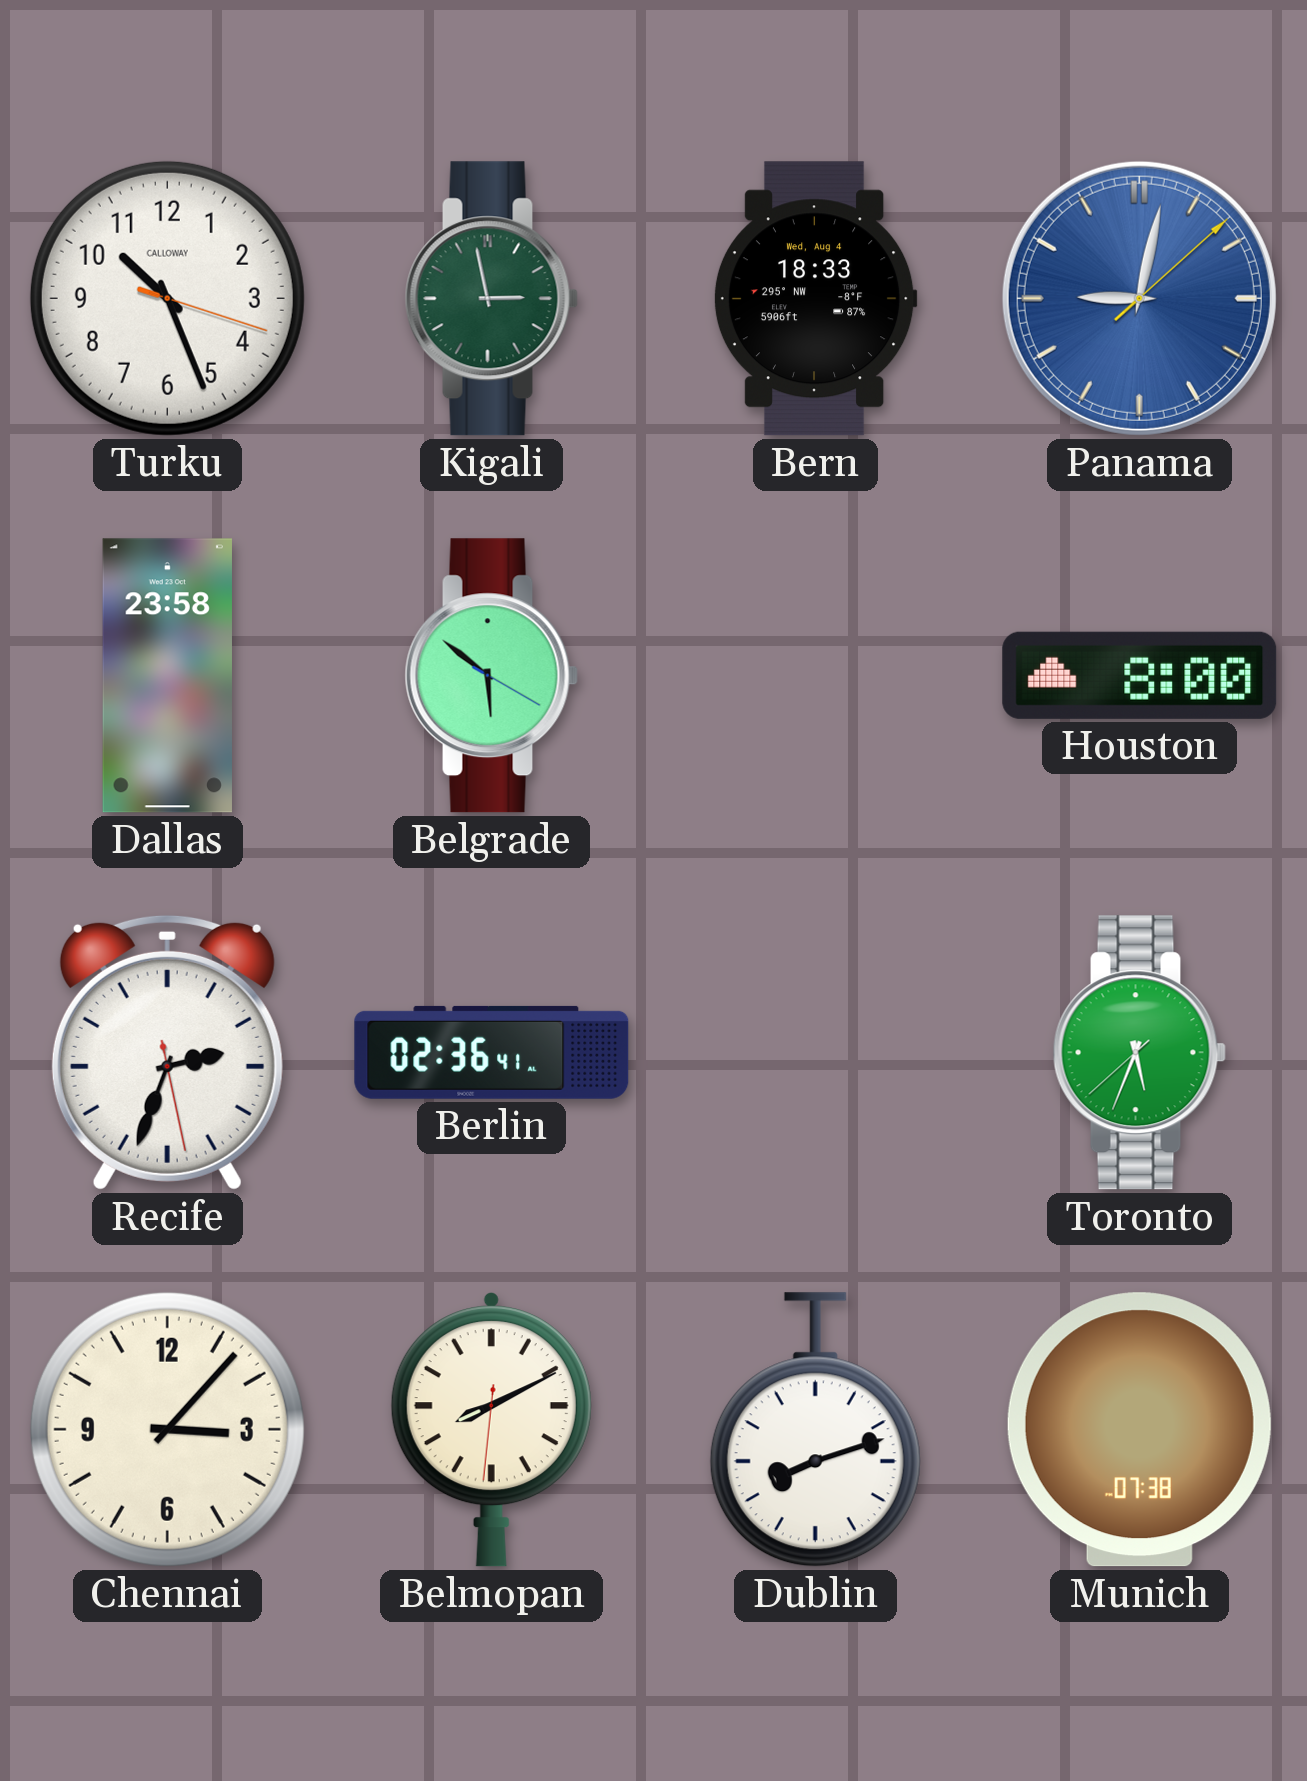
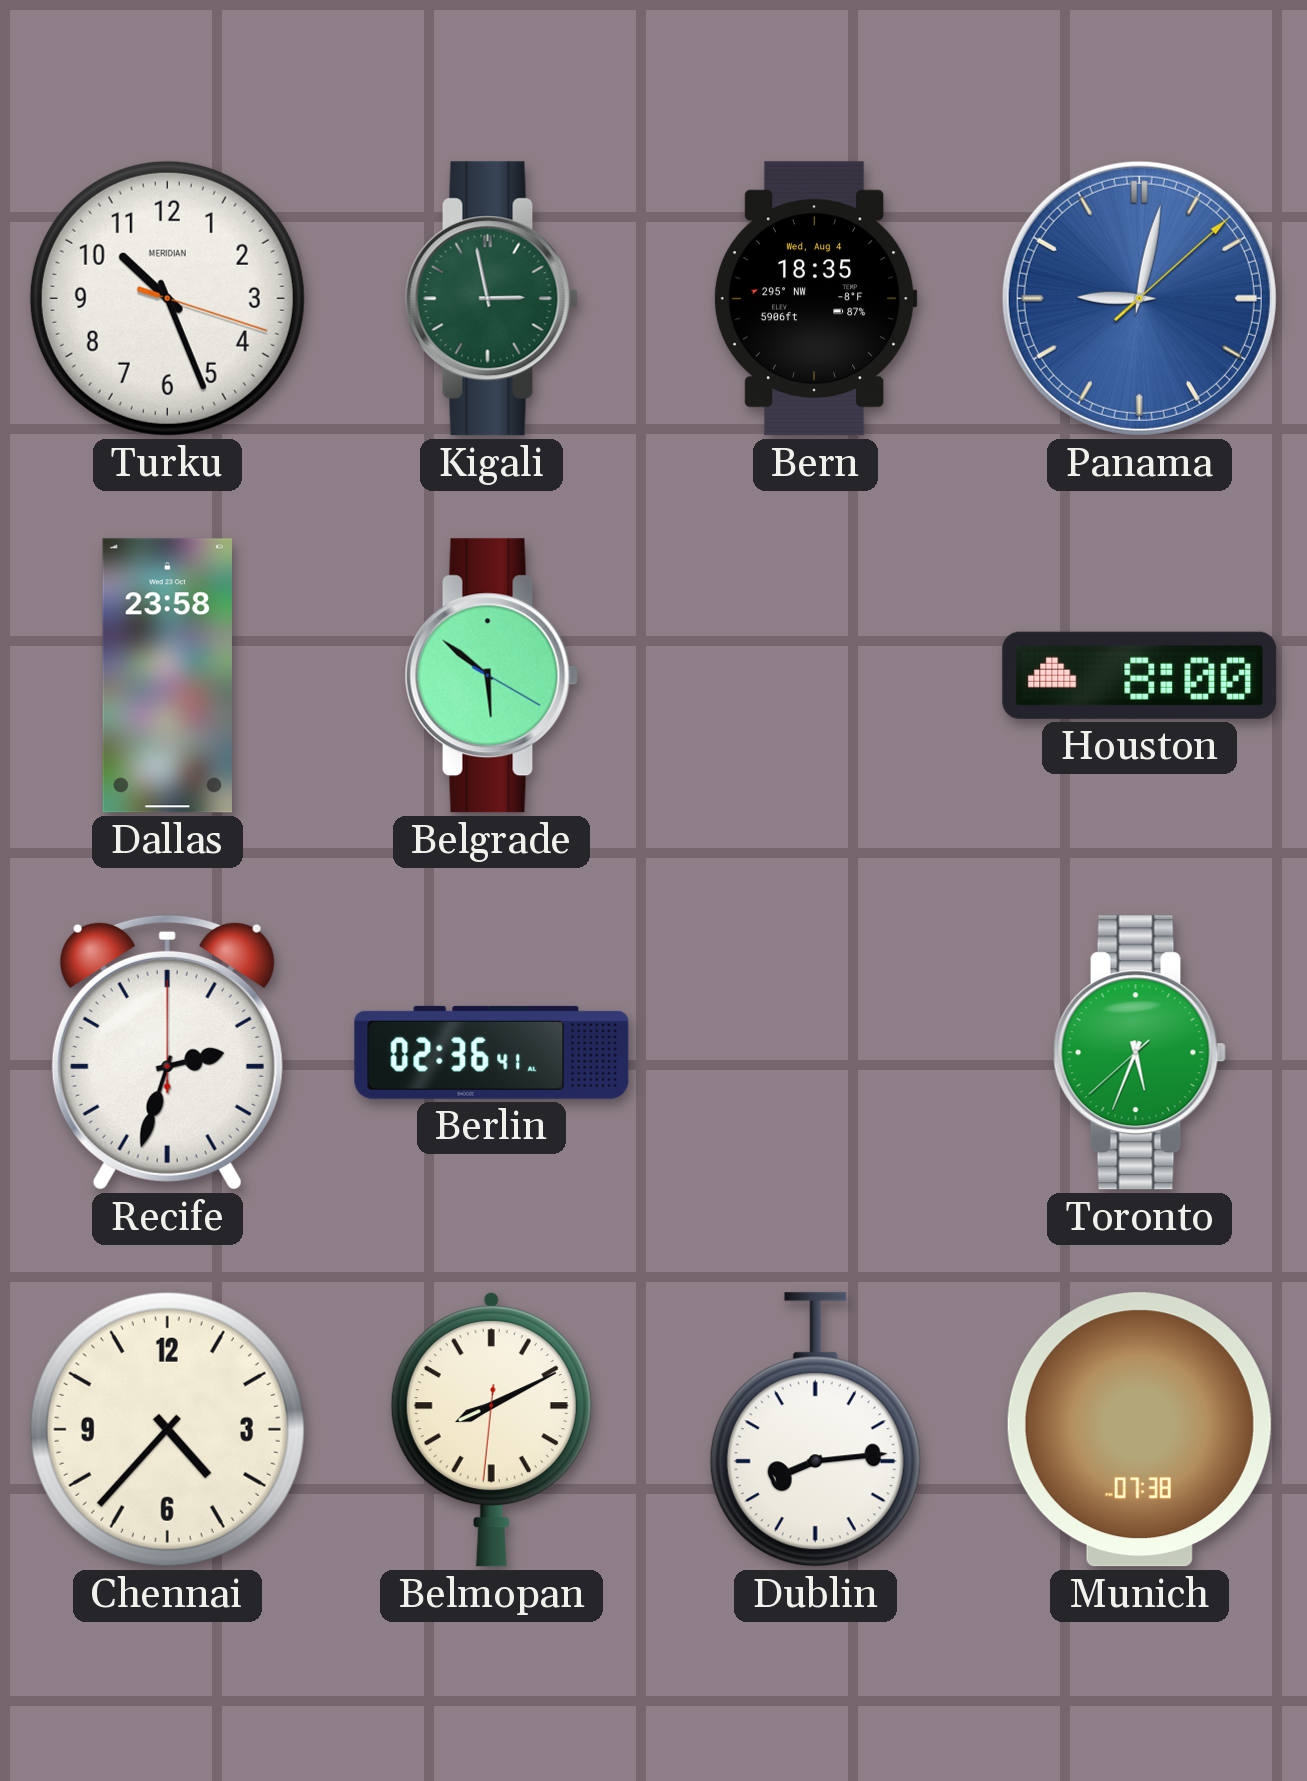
Turku brand: CALLOWAY -> MERIDIAN (167, 298)
Bern: 18:33 -> 18:35 (815, 299)
Recife: 2:33:28 -> 2:33:00 (167, 1052)
Chennai: 3:07 -> 4:37 (167, 1429)
Dublin: 8:12 -> 8:14 (815, 1430)
